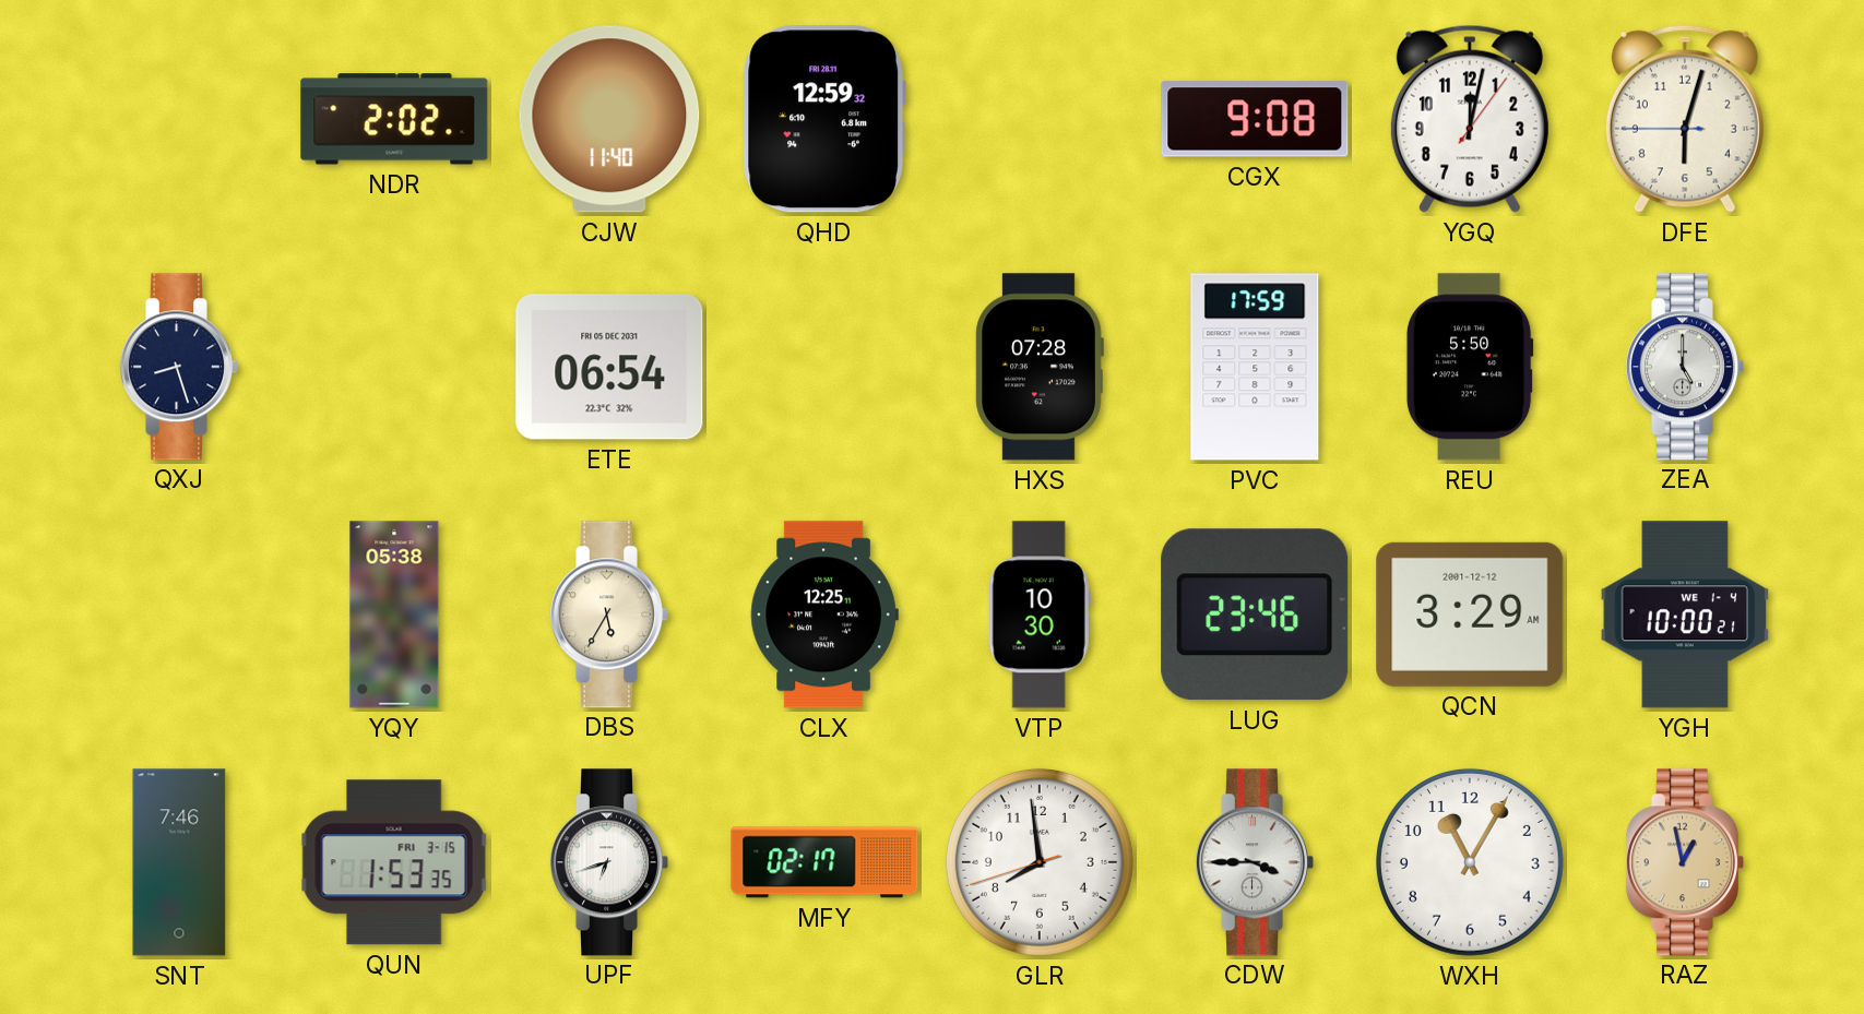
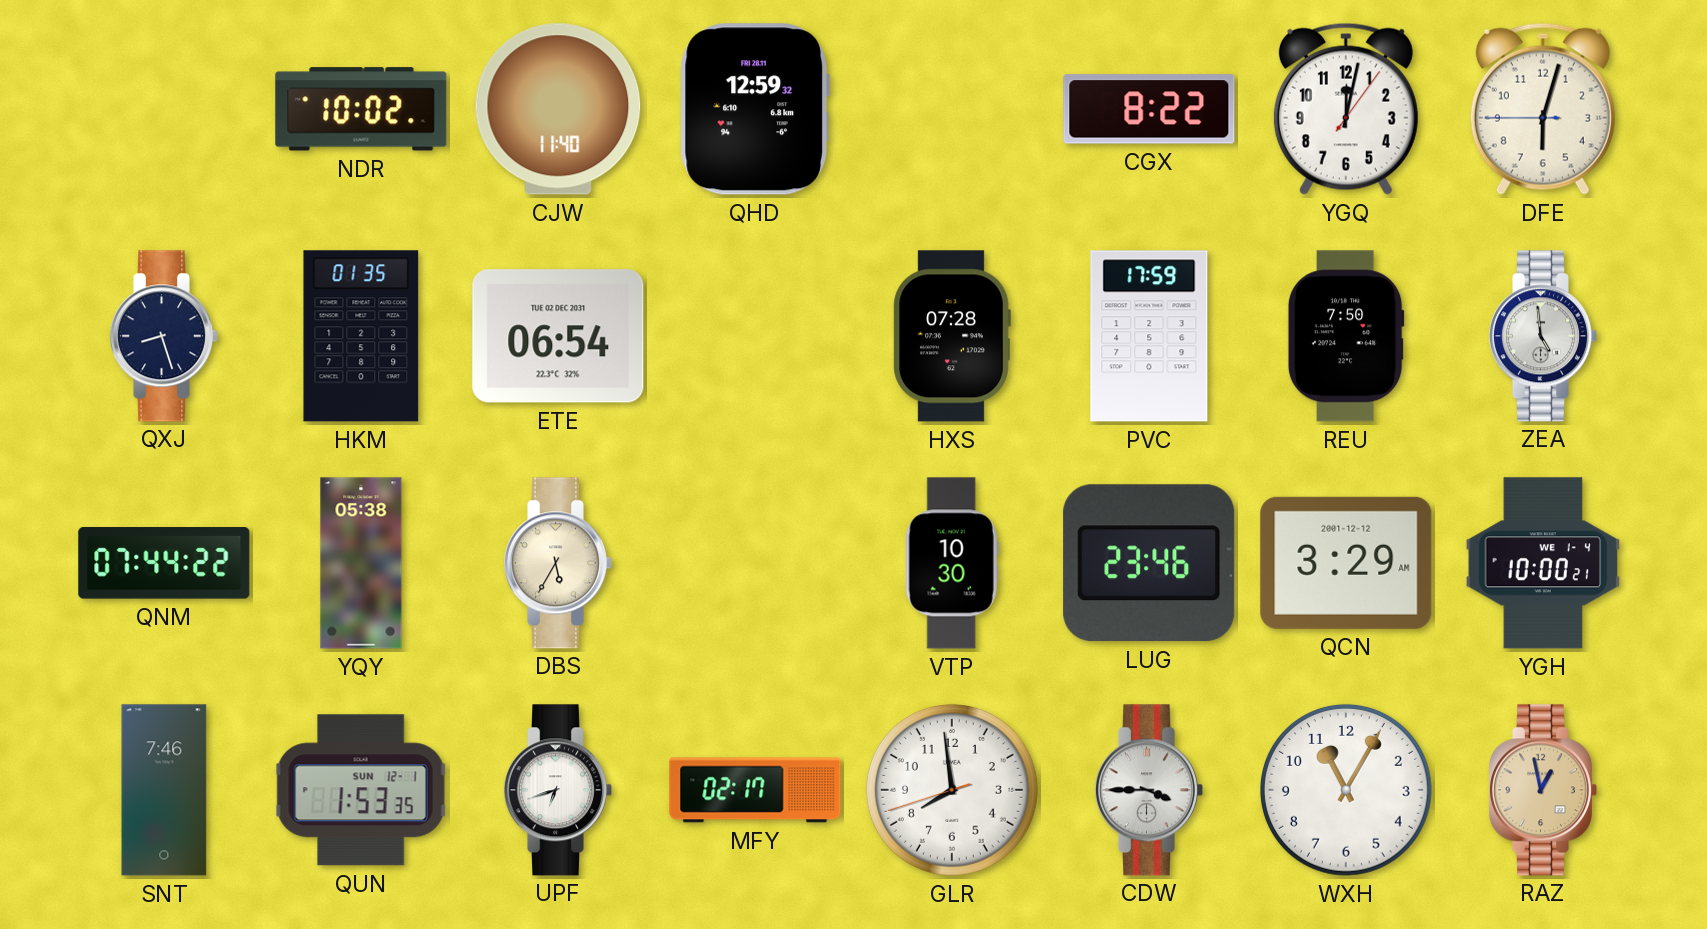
NDR: 2:02 -> 10:02 (361, 109)
CGX: 9:08 -> 8:22 (1149, 109)
HKM: none -> 01:35 (361, 336)
ETE date: FRI 05 DEC 2031 -> TUE 02 DEC 2031 (558, 336)
REU: 5:50 -> 7:50 (1346, 336)
ZEA: 5:00 -> 4:59 (1542, 336)
QNM: none -> 07:44 (164, 563)
CLX: 12:25 -> none (824, 615)
QUN date: FRI 3-15 -> SUN 12-1 (361, 790)
